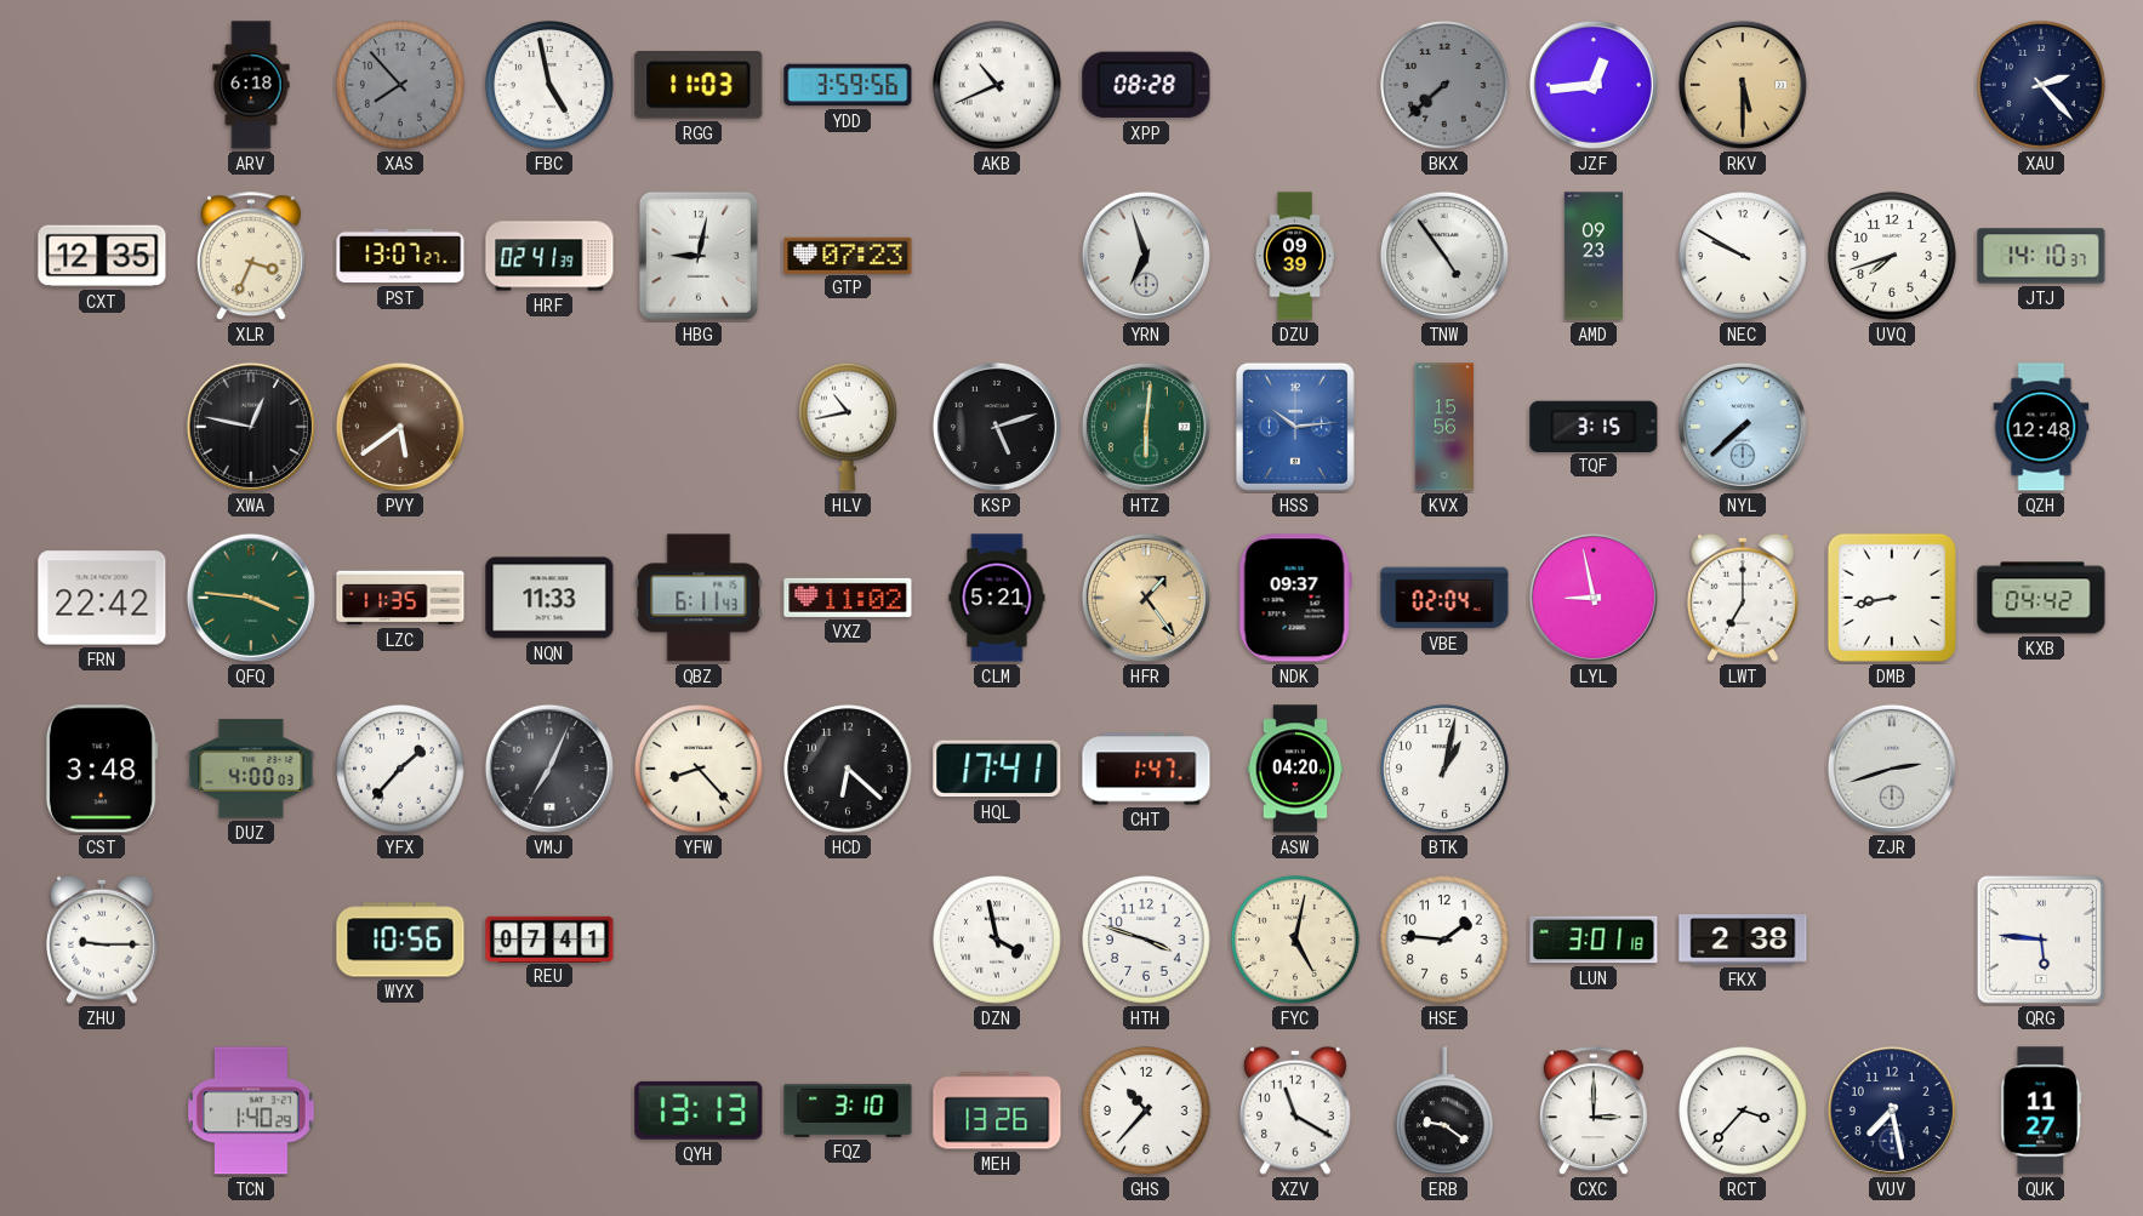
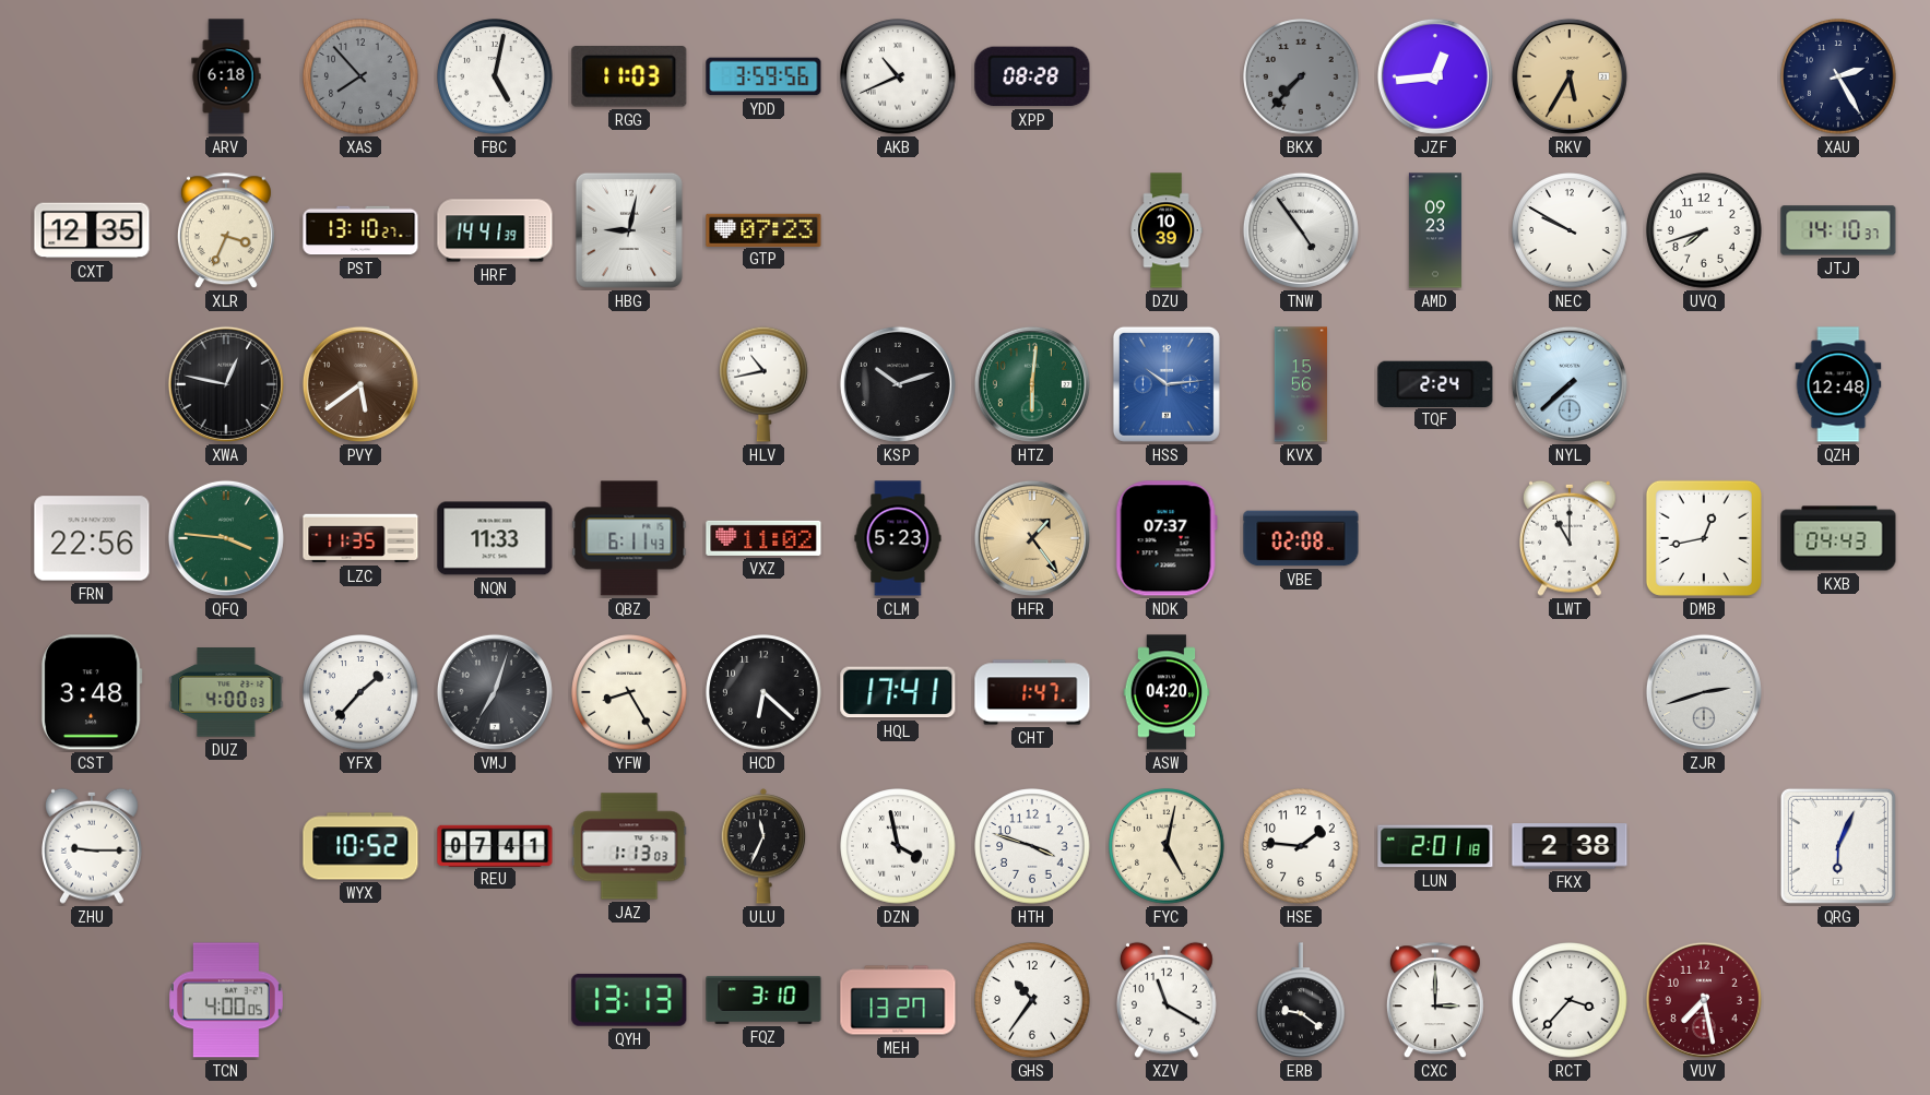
FBC: 4:58 -> 5:02 (495, 76)
BKX: 7:38 -> 7:37 (1301, 76)
RKV: 5:30 -> 5:35 (1570, 76)
XAU: 2:23 -> 2:25 (1838, 76)
PST: 13:07 -> 13:10 (360, 230)
HRF: 02:41 -> 14:41 (495, 230)
YRN: 6:57 -> none (1146, 256)
DZU: 09:39 -> 10:39 (1167, 230)
KSP: 5:12 -> 10:12 (898, 384)
TQF: 3:15 -> 2:24 (1435, 383)
FRN: 22:42 -> 22:56 (92, 538)
CLM: 5:21 -> 5:23 (898, 538)
NDK: 09:37 -> 07:37 (1167, 538)
VBE: 02:04 -> 02:08 (1301, 538)
LYL: 8:58 -> none (1594, 598)
LWT: 7:00 -> 11:00 (1570, 538)
DMB: 8:43 -> 12:43 (1704, 538)
KXB: 04:42 -> 04:43 (1838, 538)
VMJ: 7:04 -> 7:03 (495, 692)
YFW: 8:23 -> 8:25 (629, 692)
BTK: 1:02 -> none (1444, 769)
WYX: 10:56 -> 10:52 (360, 846)
JAZ: none -> 1:13 (629, 846)
ULU: none -> 11:34 (763, 846)
LUN: 3:01 -> 2:01 (1435, 846)
QRG: 5:46 -> 6:04 (1838, 846)
TCN: 1:40 -> 4:00 (226, 1000)
MEH: 13:26 -> 13:27 (898, 1000)
GHS: 10:37 -> 10:36 (1032, 1000)
VUV dial: navy -> burgundy (1704, 1000)
QUK: 11:27 -> none (2041, 1111)
